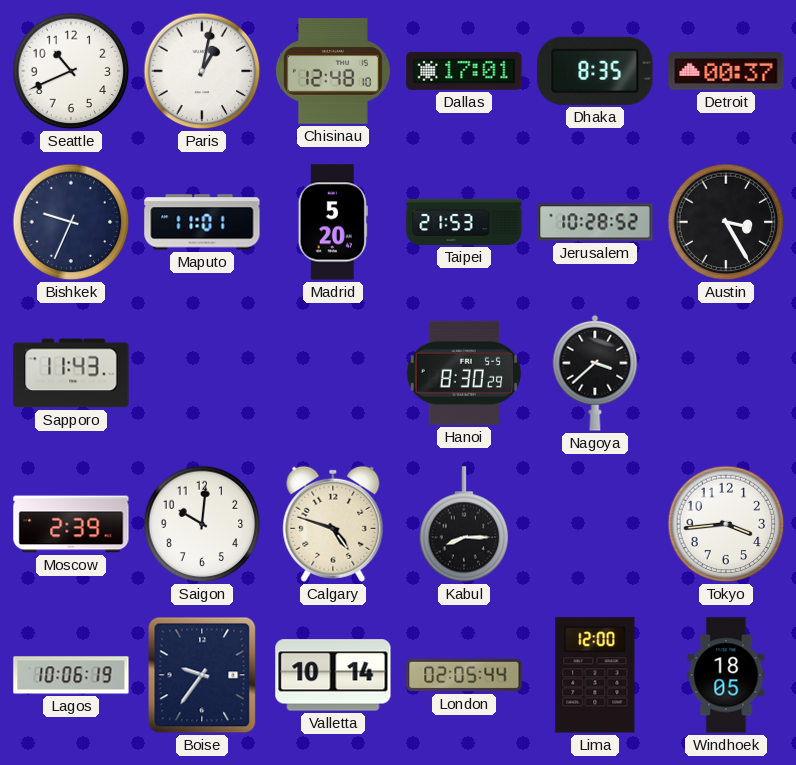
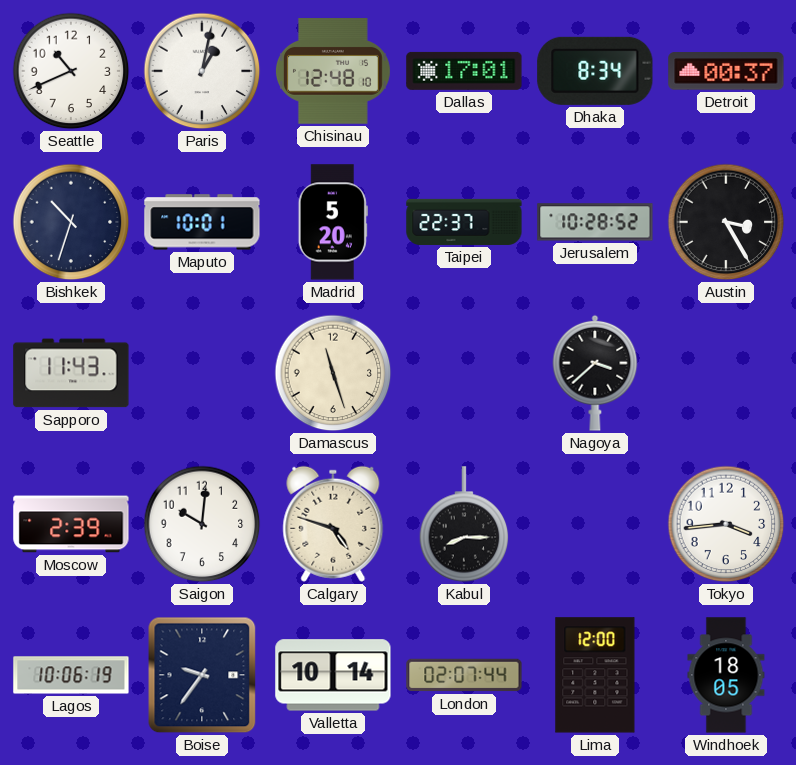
Dhaka: 8:35 -> 8:34 (595, 71)
Bishkek: 9:34 -> 10:33 (71, 222)
Maputo: 11:01 -> 10:01 (202, 222)
Taipei: 21:53 -> 22:37 (464, 222)
Damascus: none -> 11:27 (333, 373)
Hanoi: 8:30 -> none (464, 373)
London: 02:05 -> 02:07 (464, 675)
